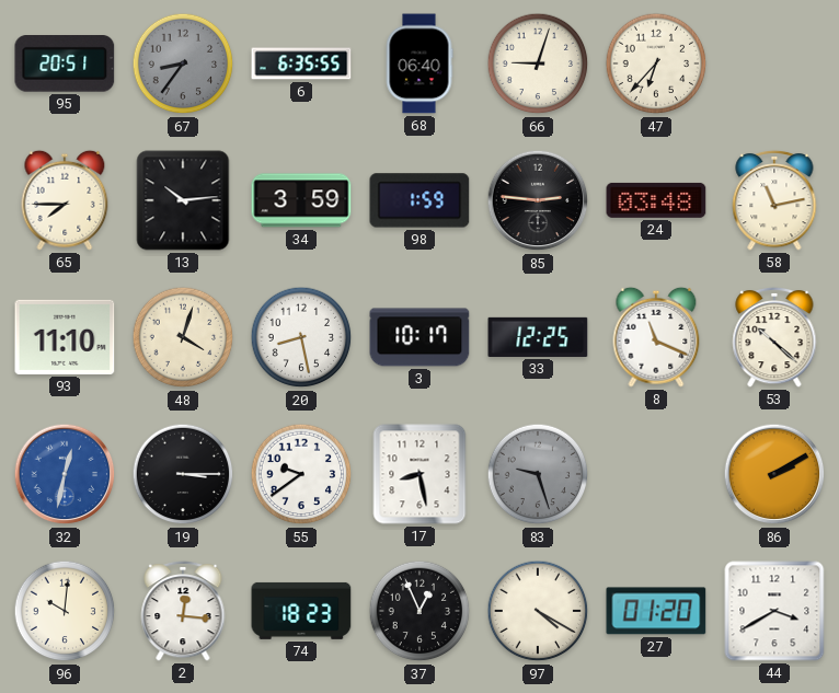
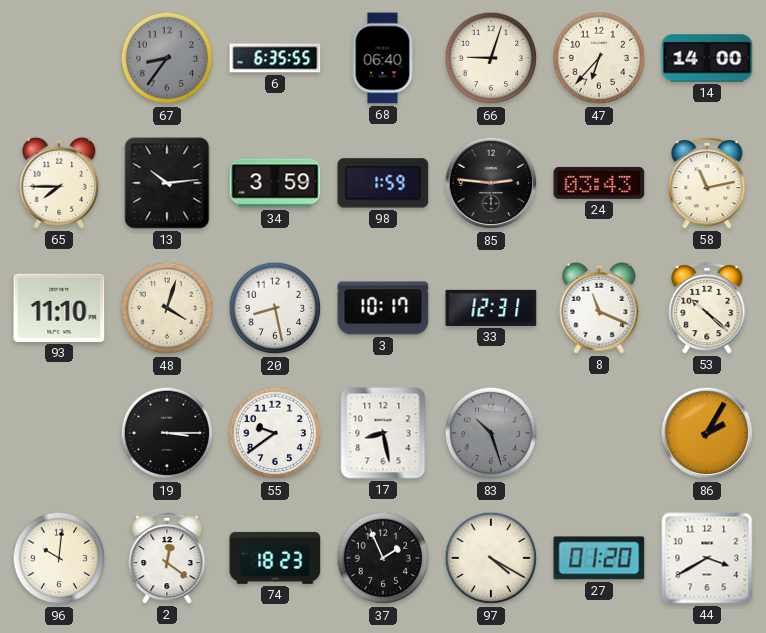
95: 20:51 -> none (65, 65)
14: none -> 14:00 (707, 58)
24: 03:48 -> 03:43 (599, 183)
33: 12:25 -> 12:31 (491, 308)
32: 12:32 -> none (65, 474)
83: 9:27 -> 10:27 (491, 433)
86: 2:10 -> 2:05 (707, 433)
2: 12:16 -> 12:21 (167, 558)
37: 12:56 -> 1:56 (383, 558)
